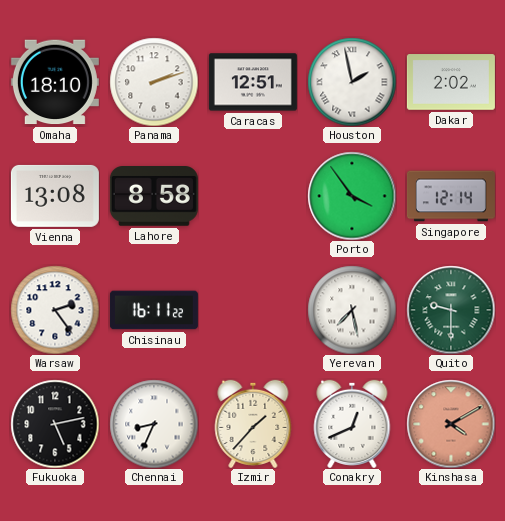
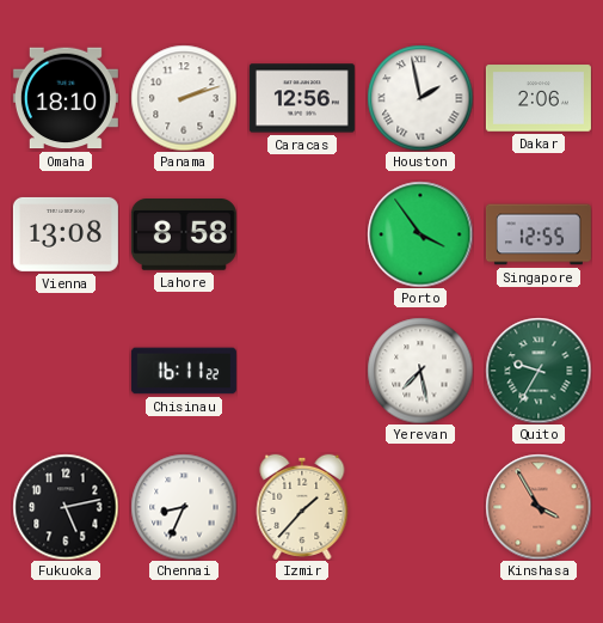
Caracas: 12:51 -> 12:56 (302, 98)
Dakar: 2:02 -> 2:06 (539, 98)
Singapore: 12:14 -> 12:55 (539, 234)
Warsaw: 2:24 -> none (55, 310)
Quito: 9:30 -> 9:35 (539, 371)
Conakry: 12:41 -> none (352, 423)
Kinshasa: 4:10 -> 3:55 (539, 507)
